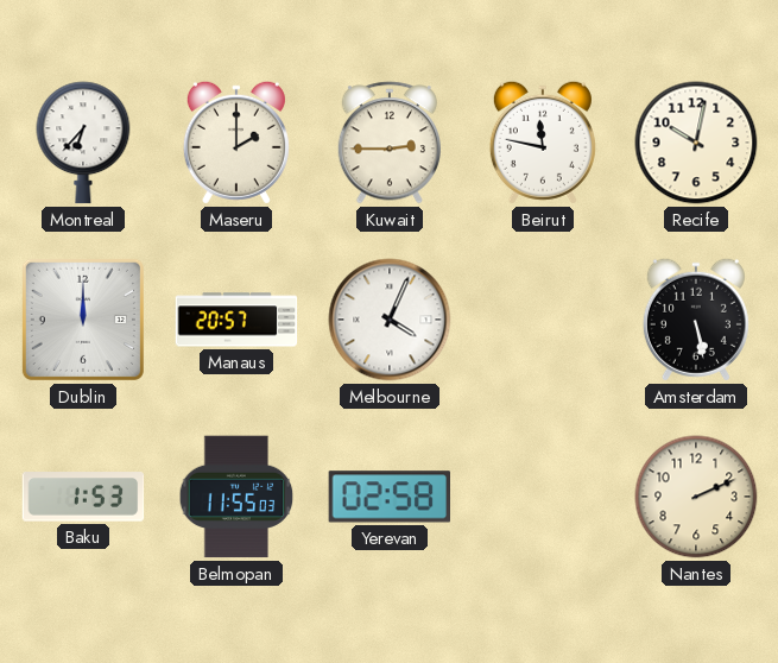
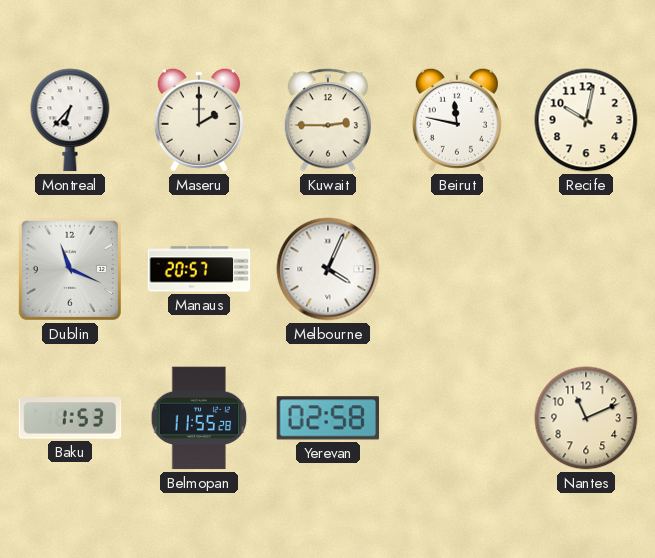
Dublin: 12:00 -> 11:19 (70, 269)
Amsterdam: 5:28 -> none (696, 320)
Belmopan: 11:55:03 -> 11:55:28 (199, 418)
Nantes: 2:11 -> 11:11 (586, 418)
